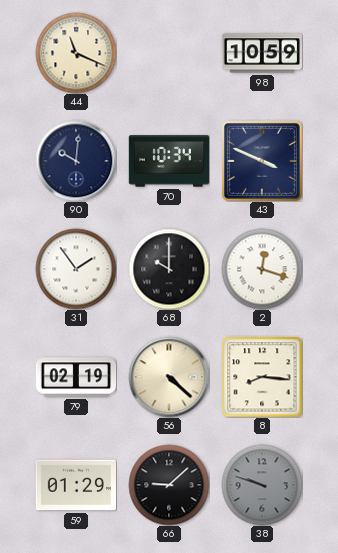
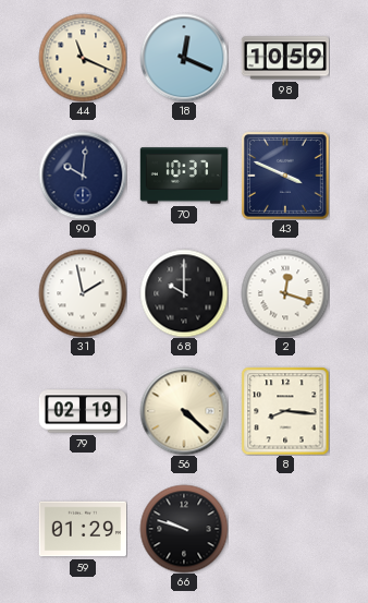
18: none -> 12:19 (184, 58)
70: 10:34 -> 10:37 (184, 176)
31: 1:54 -> 1:58 (83, 293)
66: 9:08 -> 9:48 (184, 529)
38: 9:48 -> none (262, 485)
